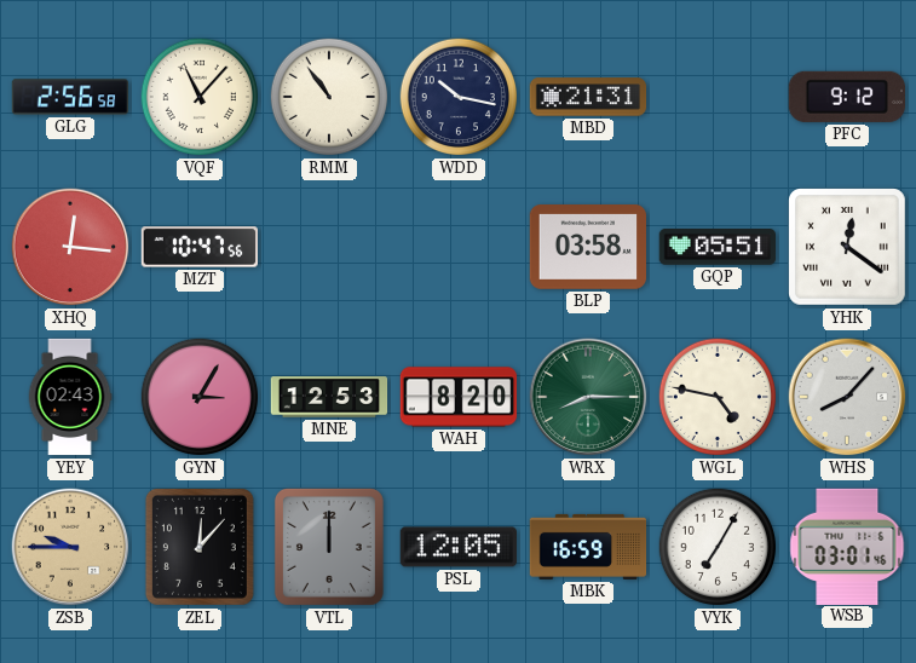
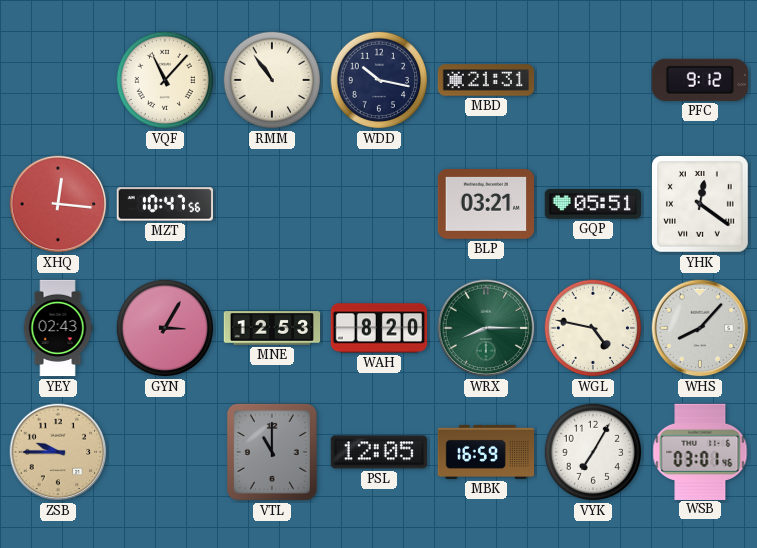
GLG: 2:56 -> none (70, 97)
BLP: 03:58 -> 03:21 (486, 205)
ZEL: 12:07 -> none (200, 547)
VTL: 12:00 -> 11:00 (272, 452)
